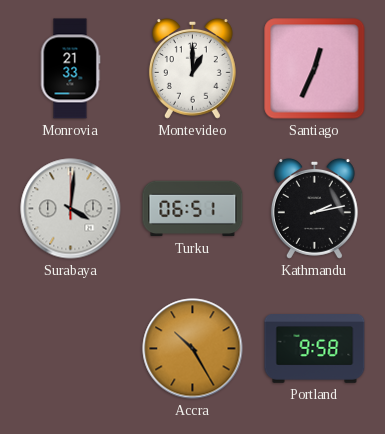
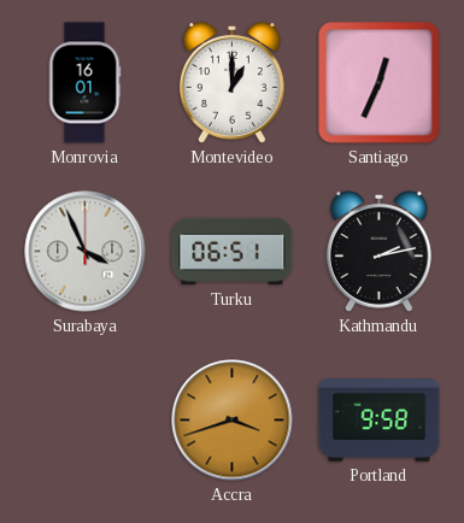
Monrovia: 21:33 -> 16:01 (84, 83)
Surabaya: 4:01 -> 3:56 (86, 252)
Accra: 10:25 -> 3:42 (233, 421)
